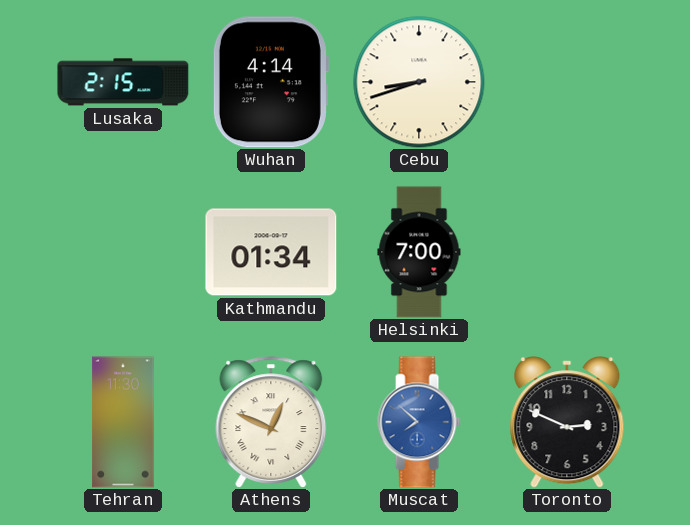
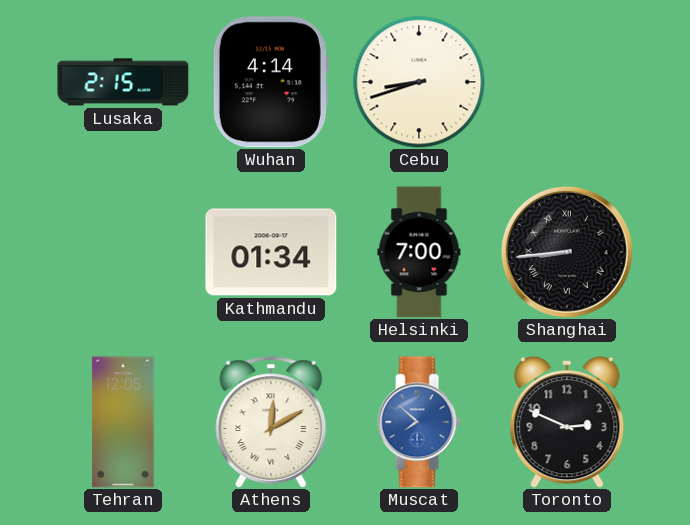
Shanghai: none -> 8:44 (567, 252)
Tehran: 11:30 -> 12:05 (123, 422)
Athens: 12:49 -> 12:10 (271, 422)
